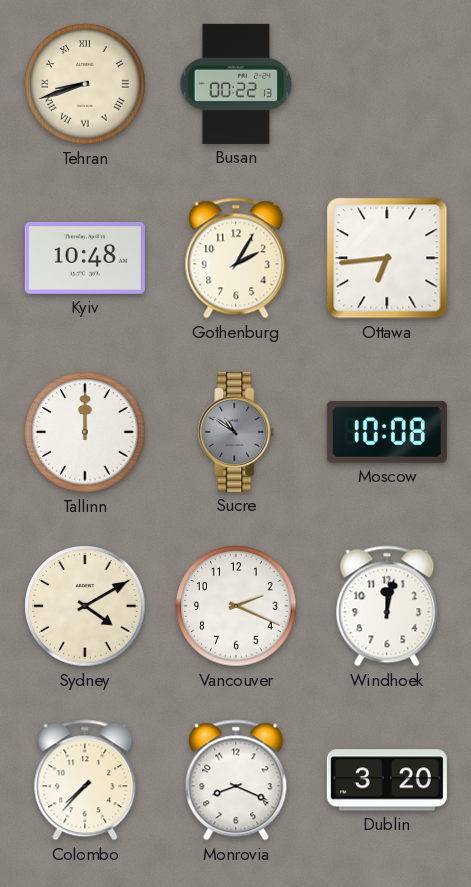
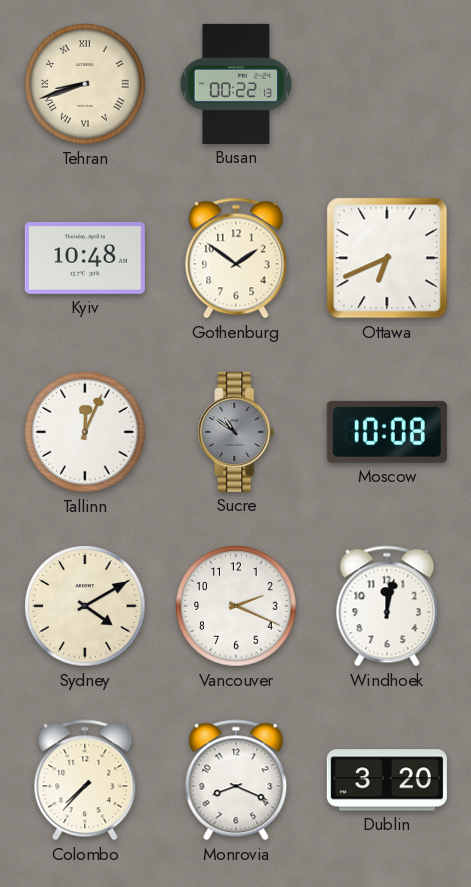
Gothenburg: 2:05 -> 1:51 (236, 258)
Ottawa: 6:44 -> 6:41 (387, 258)
Tallinn: 12:00 -> 12:04 (85, 432)
